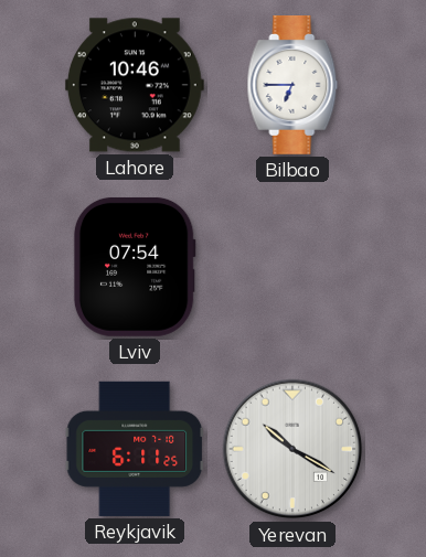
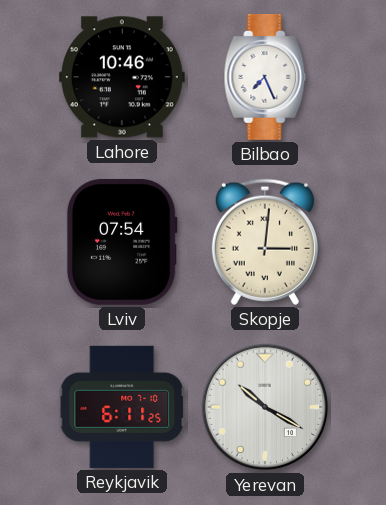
Bilbao: 6:45 -> 7:26 (265, 78)
Skopje: none -> 3:01 (265, 242)
